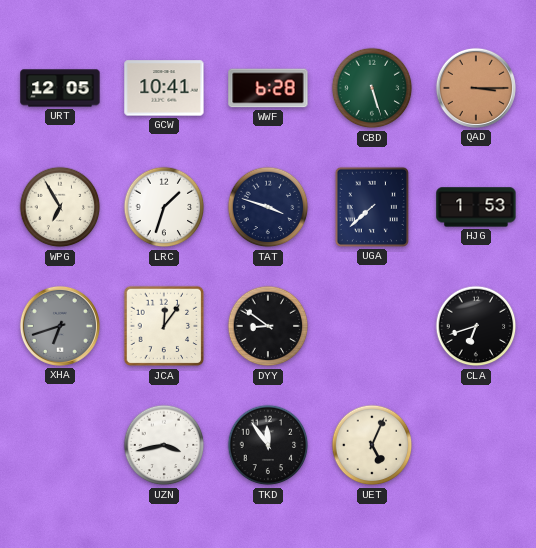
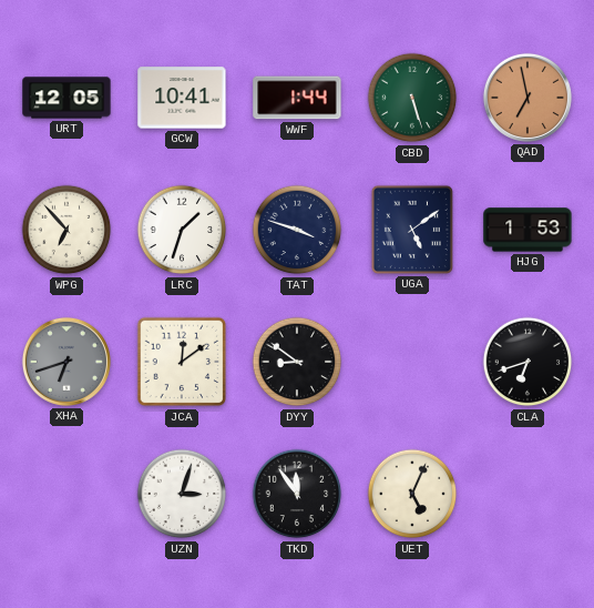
WWF: 6:28 -> 1:44 (297, 98)
QAD: 3:15 -> 6:58 (528, 98)
WPG: 6:55 -> 6:53 (66, 230)
UGA: 7:38 -> 5:09 (412, 230)
JCA: 12:06 -> 12:09 (182, 362)
UZN: 3:43 -> 3:03 (182, 494)
